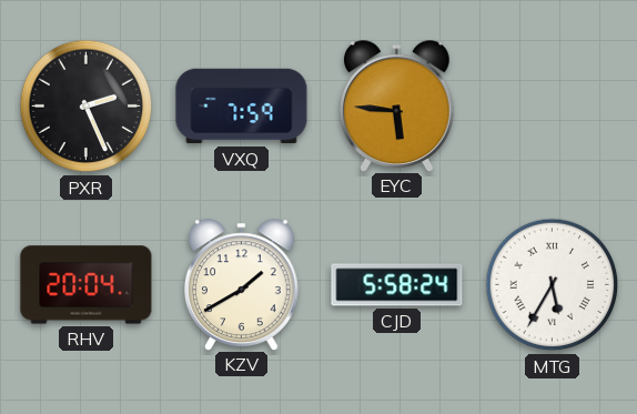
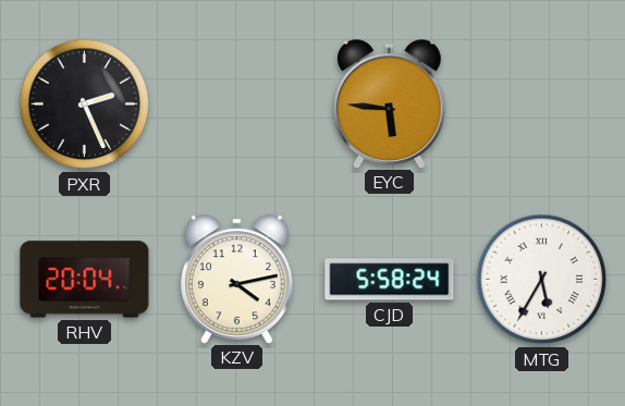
VXQ: 7:59 -> none (242, 107)
KZV: 1:40 -> 4:13 (236, 279)
